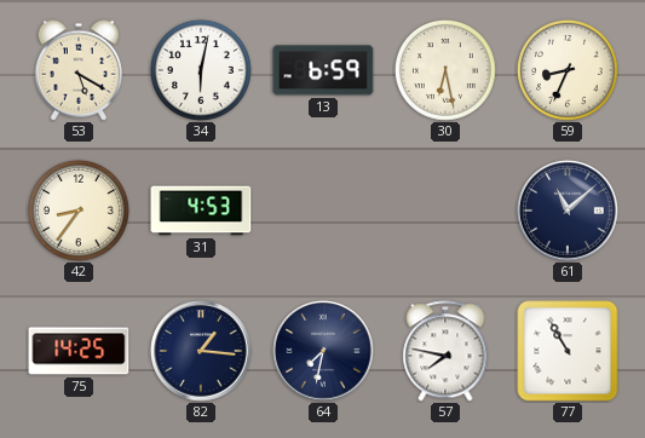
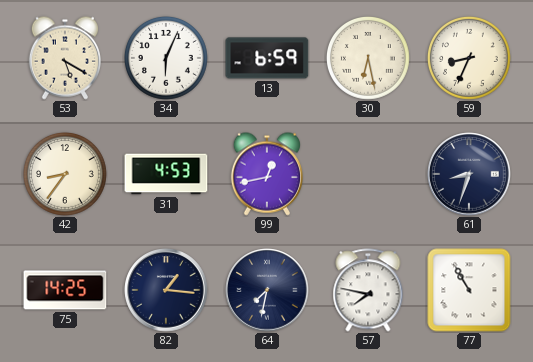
34: 6:02 -> 6:04 (166, 58)
99: none -> 12:43 (266, 174)
61: 11:08 -> 8:33 (469, 174)
